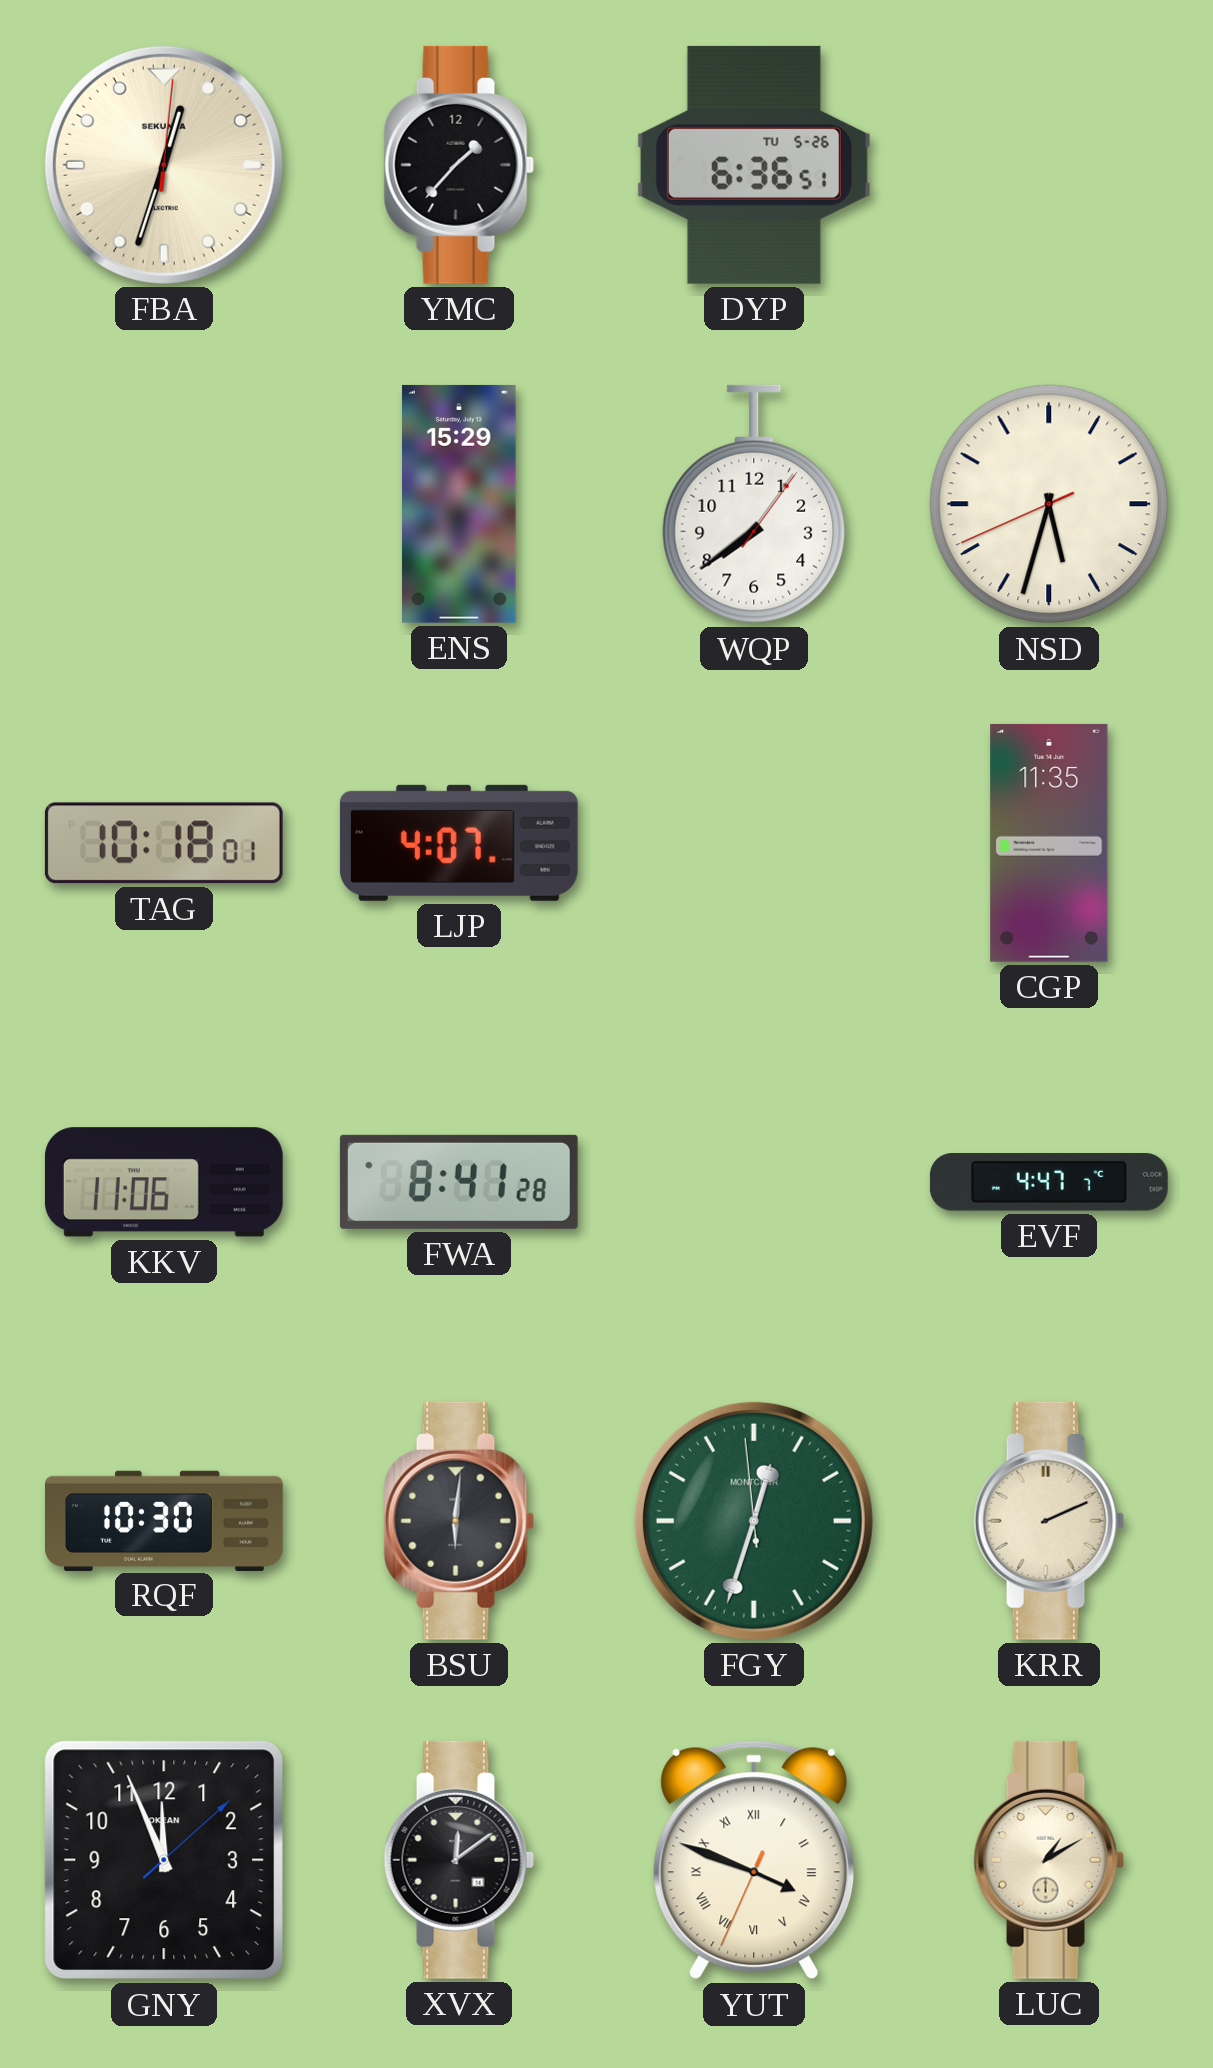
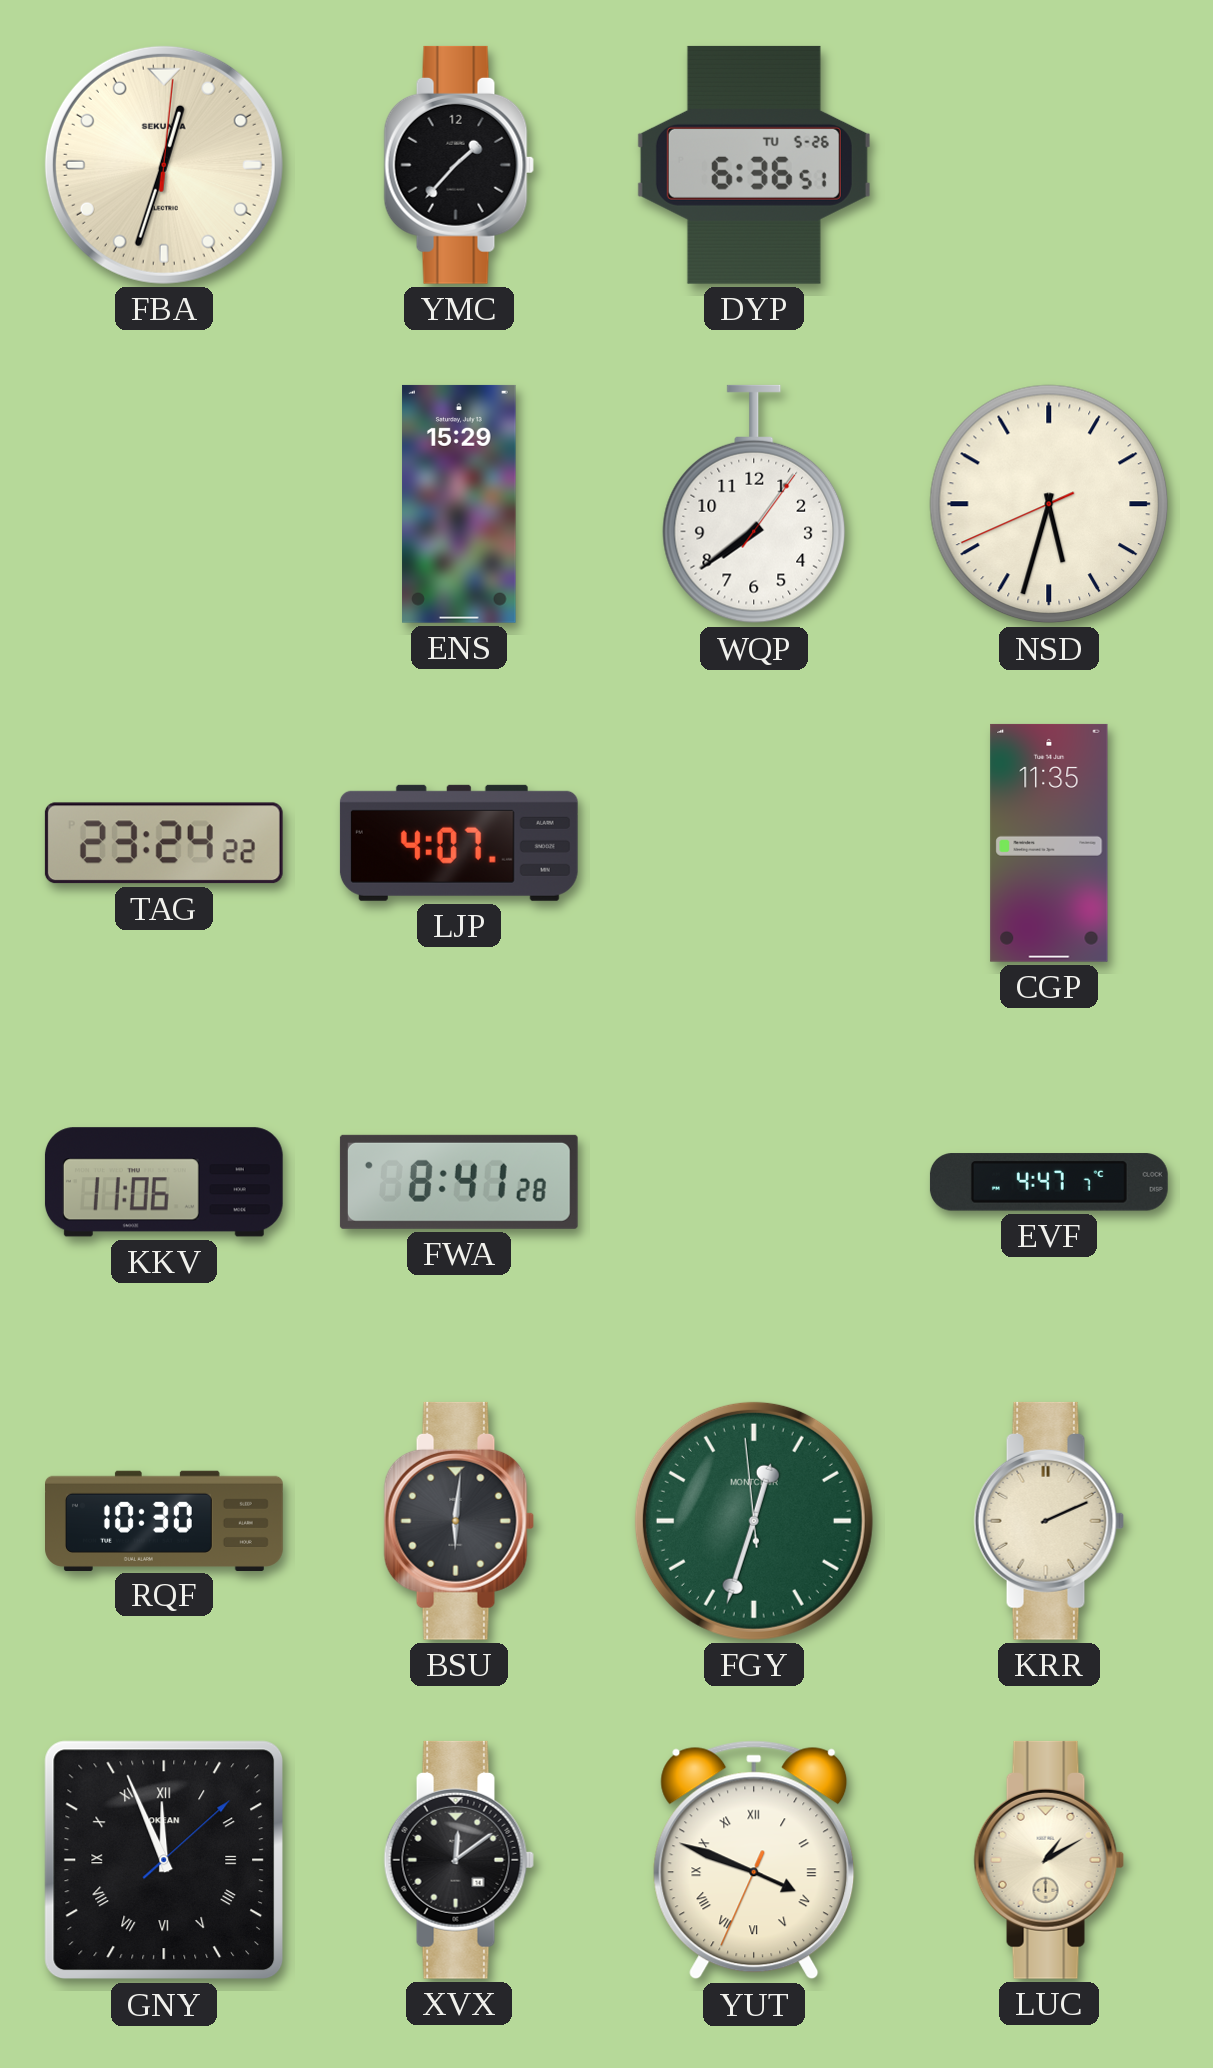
TAG: 10:18 -> 23:24 (164, 843)
GNY numerals: Arabic -> Roman (164, 1860)
